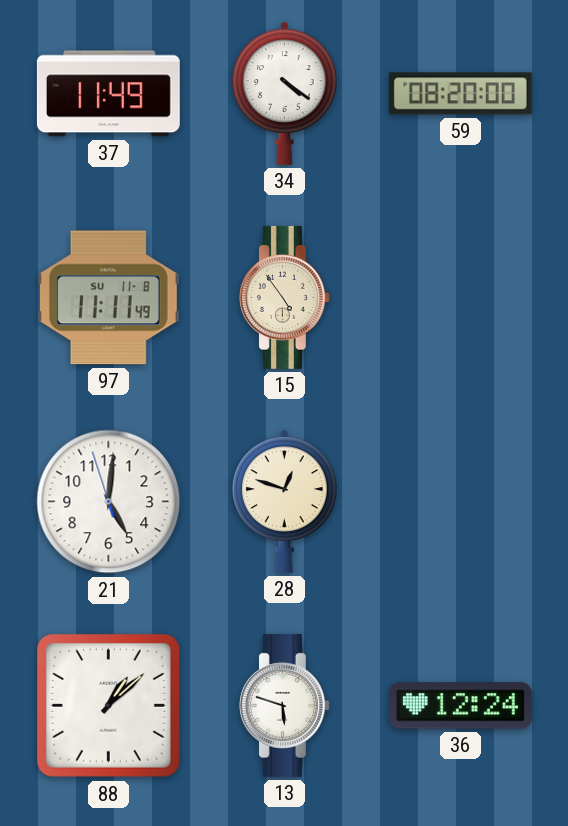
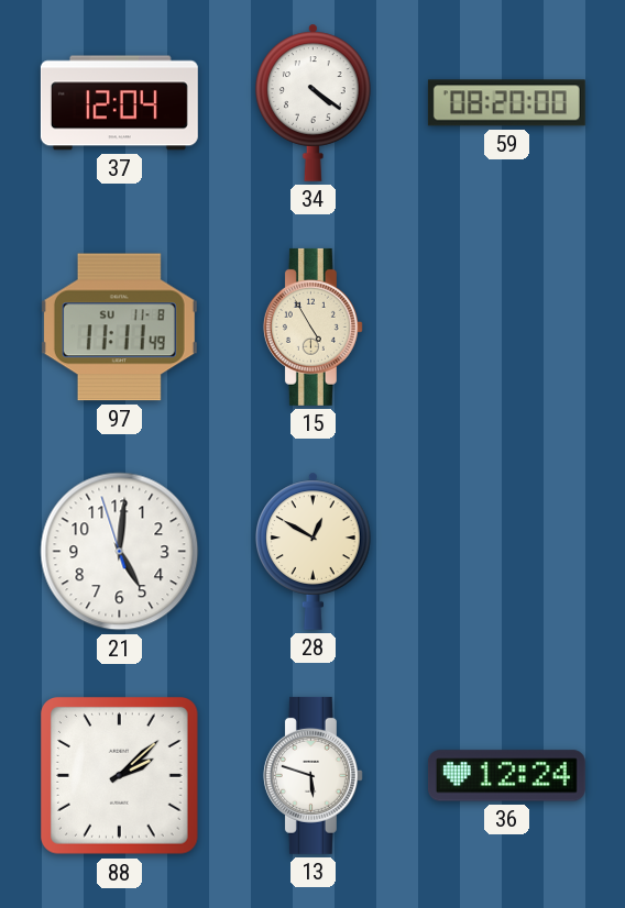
37: 11:49 -> 12:04 (119, 103)
15: 4:54 -> 4:55 (312, 326)
28: 12:48 -> 12:50 (314, 551)
88: 1:08 -> 2:08 (120, 776)
